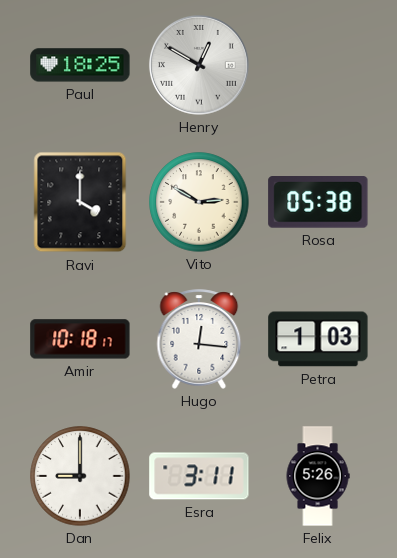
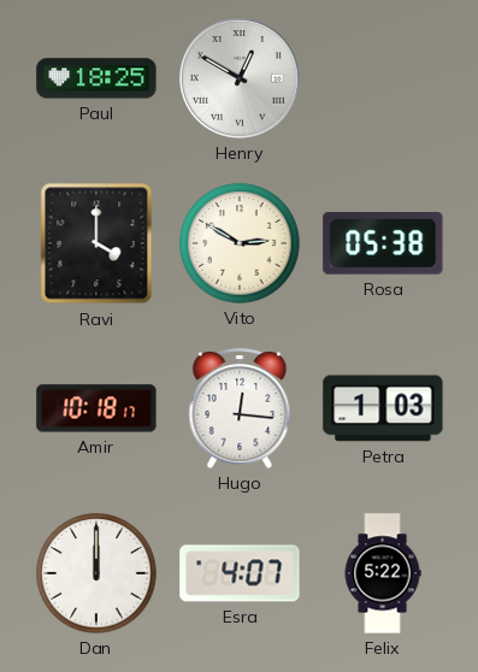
Dan: 9:00 -> 12:00 (96, 573)
Esra: 3:11 -> 4:07 (240, 573)
Felix: 5:26 -> 5:22 (383, 573)
